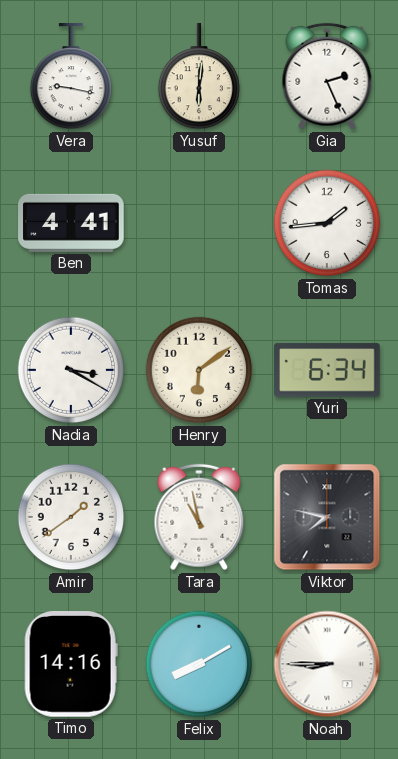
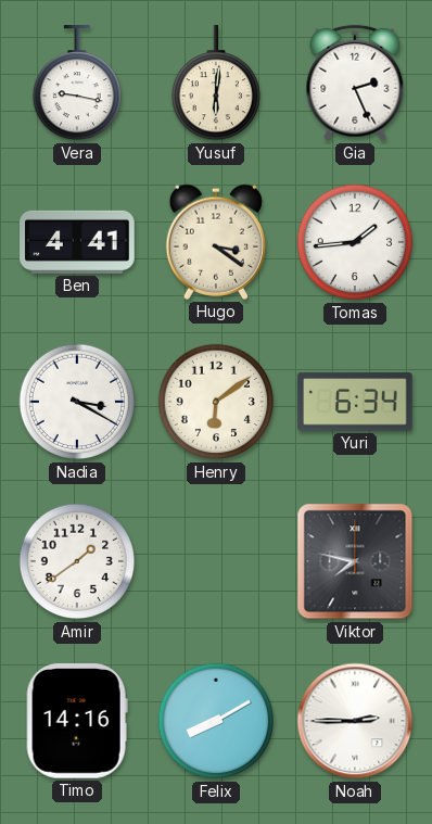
Hugo: none -> 3:21 (215, 242)
Tara: 10:58 -> none (199, 517)
Noah: 8:45 -> 2:45 (355, 721)
